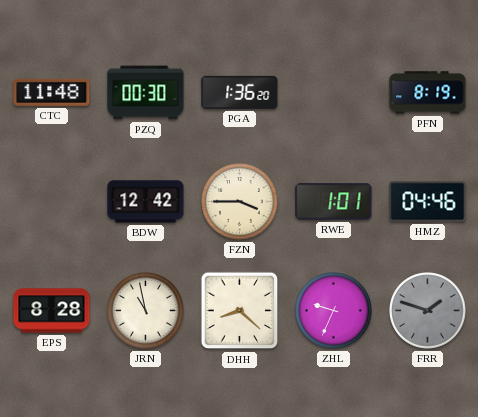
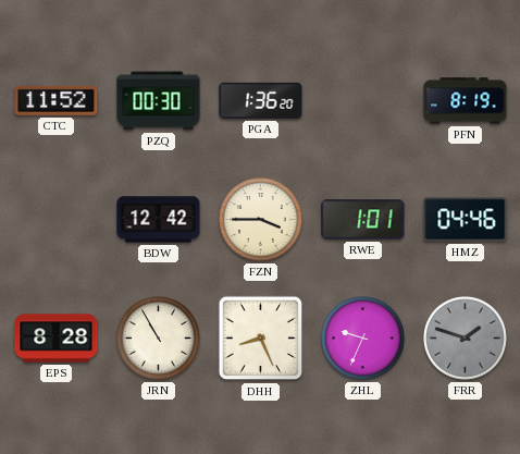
CTC: 11:48 -> 11:52 (57, 100)
JRN: 10:58 -> 10:55 (159, 339)
DHH: 8:22 -> 8:26 (261, 339)
